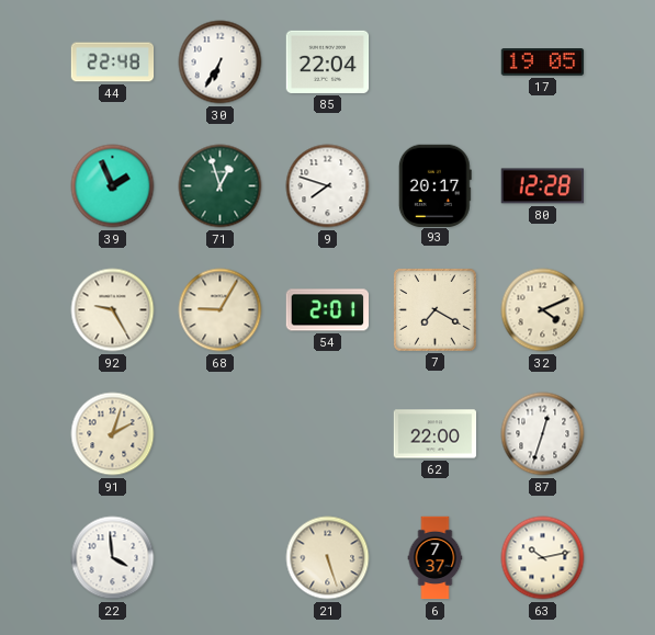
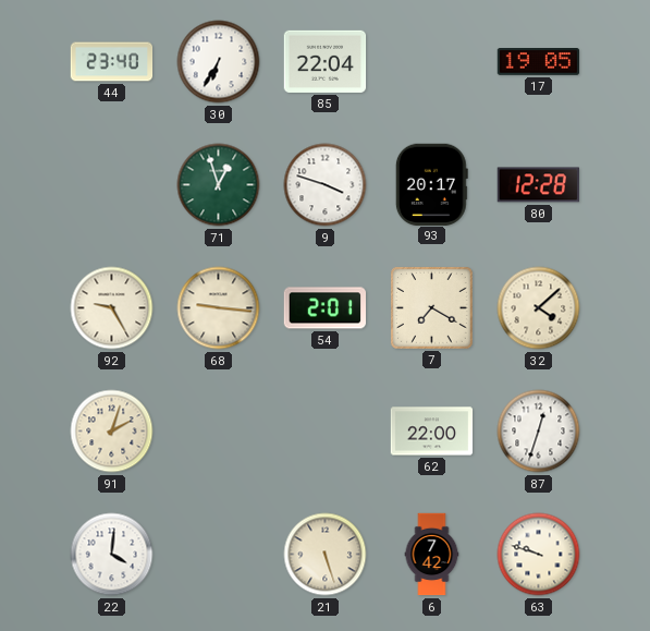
44: 22:48 -> 23:40 (112, 62)
39: 1:56 -> none (113, 186)
9: 7:48 -> 3:48 (326, 185)
68: 9:05 -> 9:16 (219, 308)
32: 4:11 -> 4:08 (539, 308)
22: 3:59 -> 4:01 (112, 555)
6: 7:37 -> 7:42 (432, 555)
63: 10:13 -> 9:48 (539, 555)
